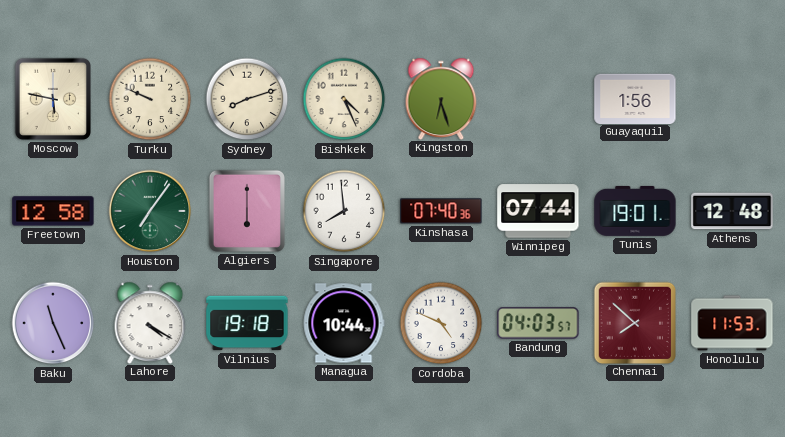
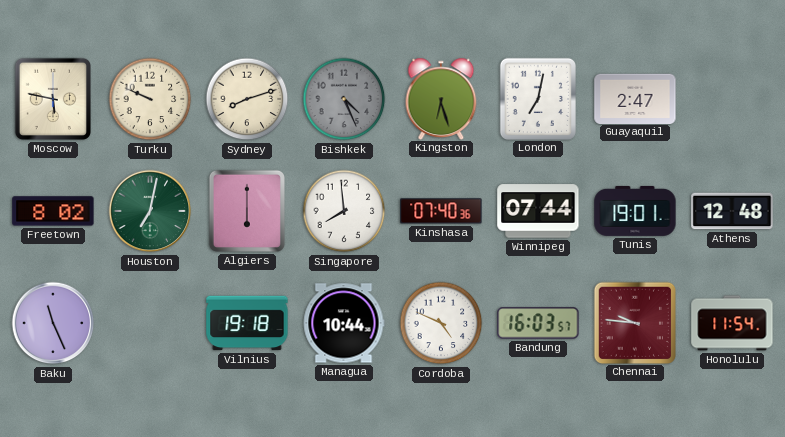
Bishkek dial: cream -> grey (344, 99)
London: none -> 7:02 (538, 98)
Guayaquil: 1:56 -> 2:47 (635, 98)
Freetown: 12:58 -> 8:02 (53, 211)
Houston: 7:06 -> 7:02 (150, 211)
Lahore: 4:20 -> none (150, 322)
Bandung: 04:03 -> 16:03 (538, 323)
Chennai: 7:52 -> 9:46 (634, 322)
Honolulu: 11:53 -> 11:54 (732, 323)
